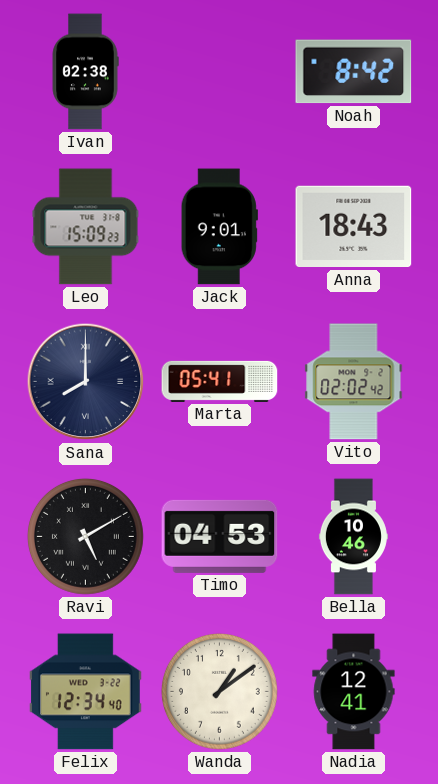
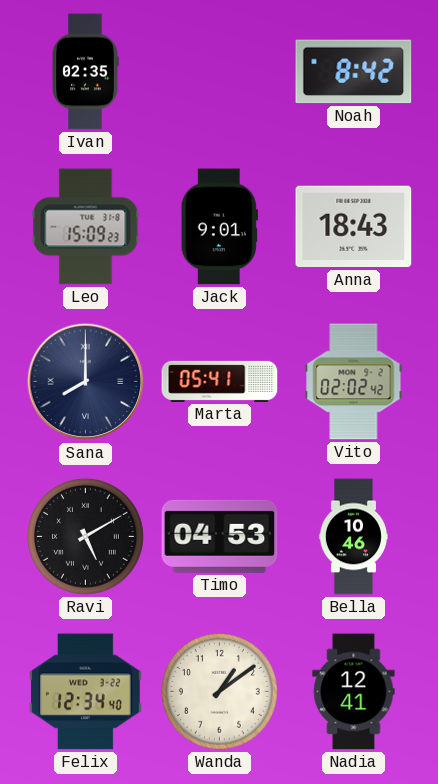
Ivan: 02:38 -> 02:35 (85, 72)
